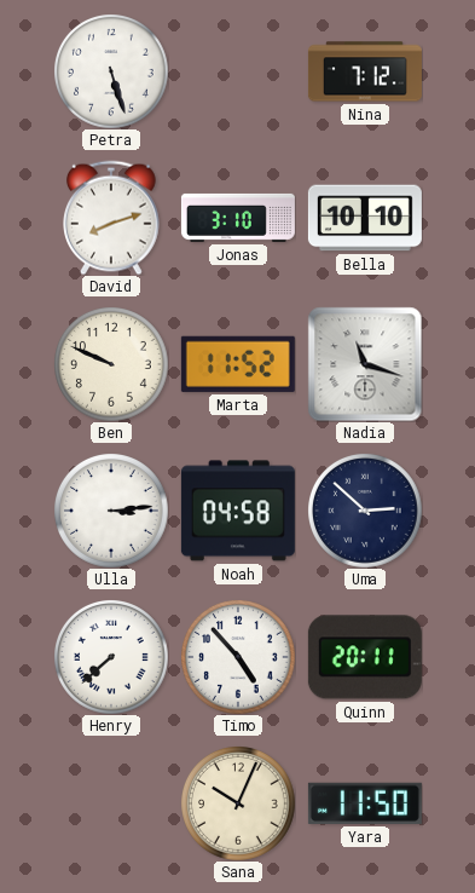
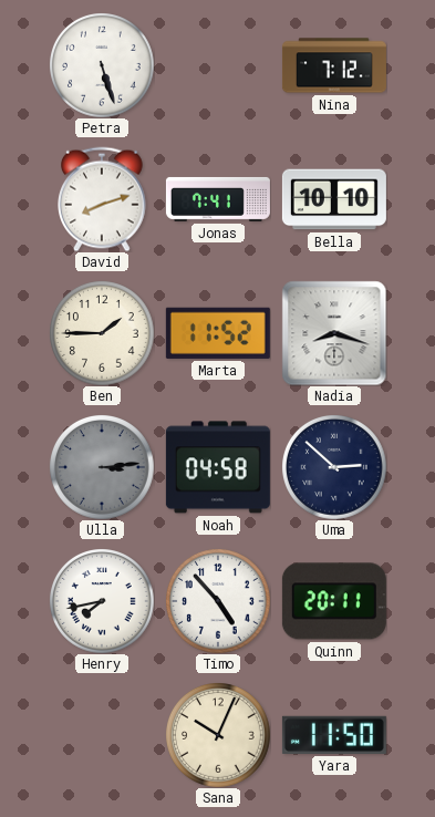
Jonas: 3:10 -> 7:41 (218, 199)
Ben: 9:49 -> 1:45 (102, 333)
Nadia: 11:18 -> 8:18 (334, 333)
Ulla dial: white -> grey (102, 467)
Henry: 7:38 -> 7:43 (102, 601)
